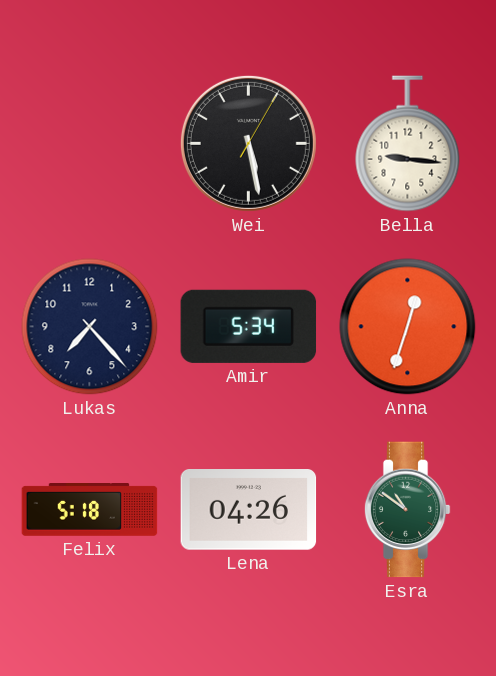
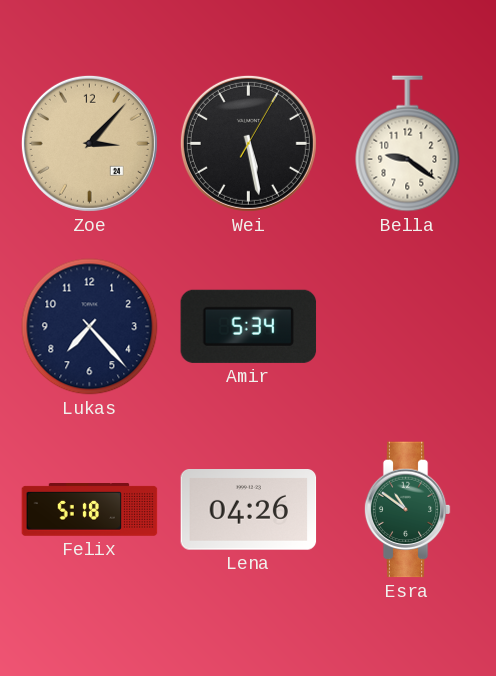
Zoe: none -> 3:07 (89, 143)
Bella: 9:16 -> 9:21 (408, 144)
Anna: 12:33 -> none (408, 327)
